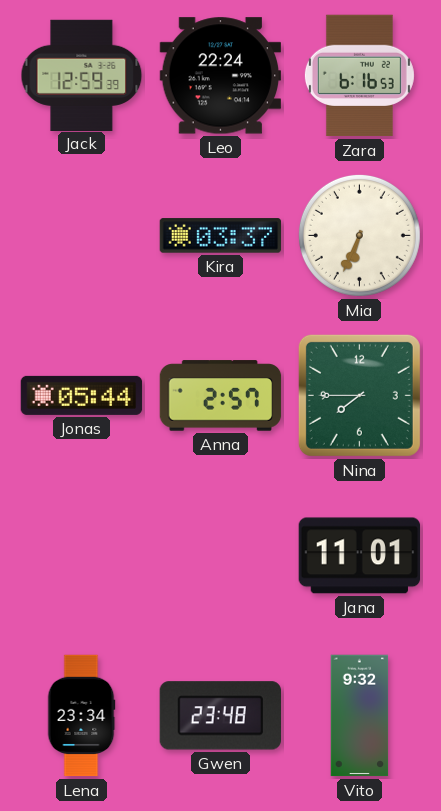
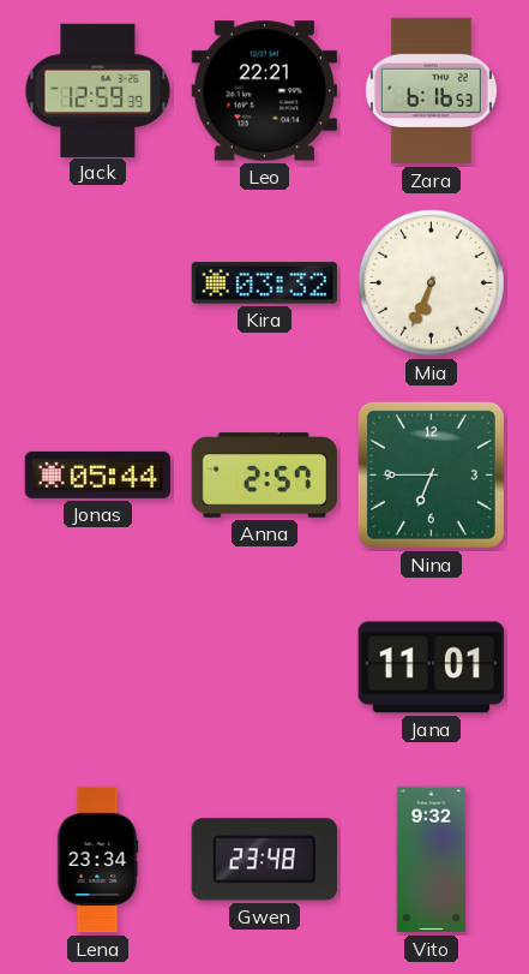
Leo: 22:24 -> 22:21 (265, 91)
Kira: 03:37 -> 03:32 (265, 283)
Nina: 7:45 -> 6:45 (431, 474)
